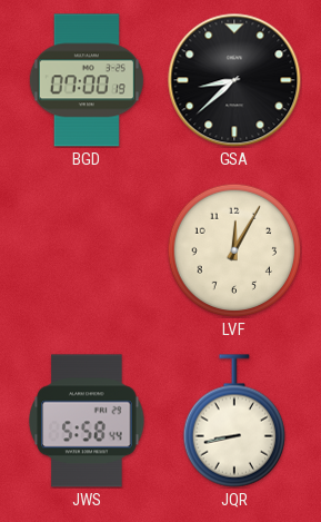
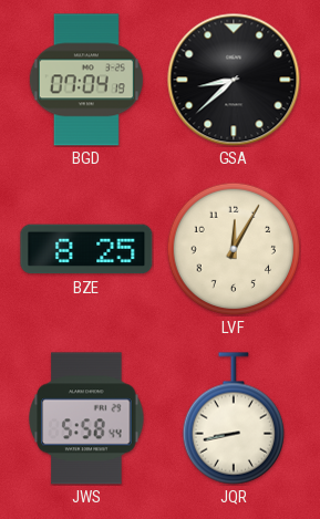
BGD: 07:00 -> 07:04 (86, 80)
BZE: none -> 8:25 (86, 249)
